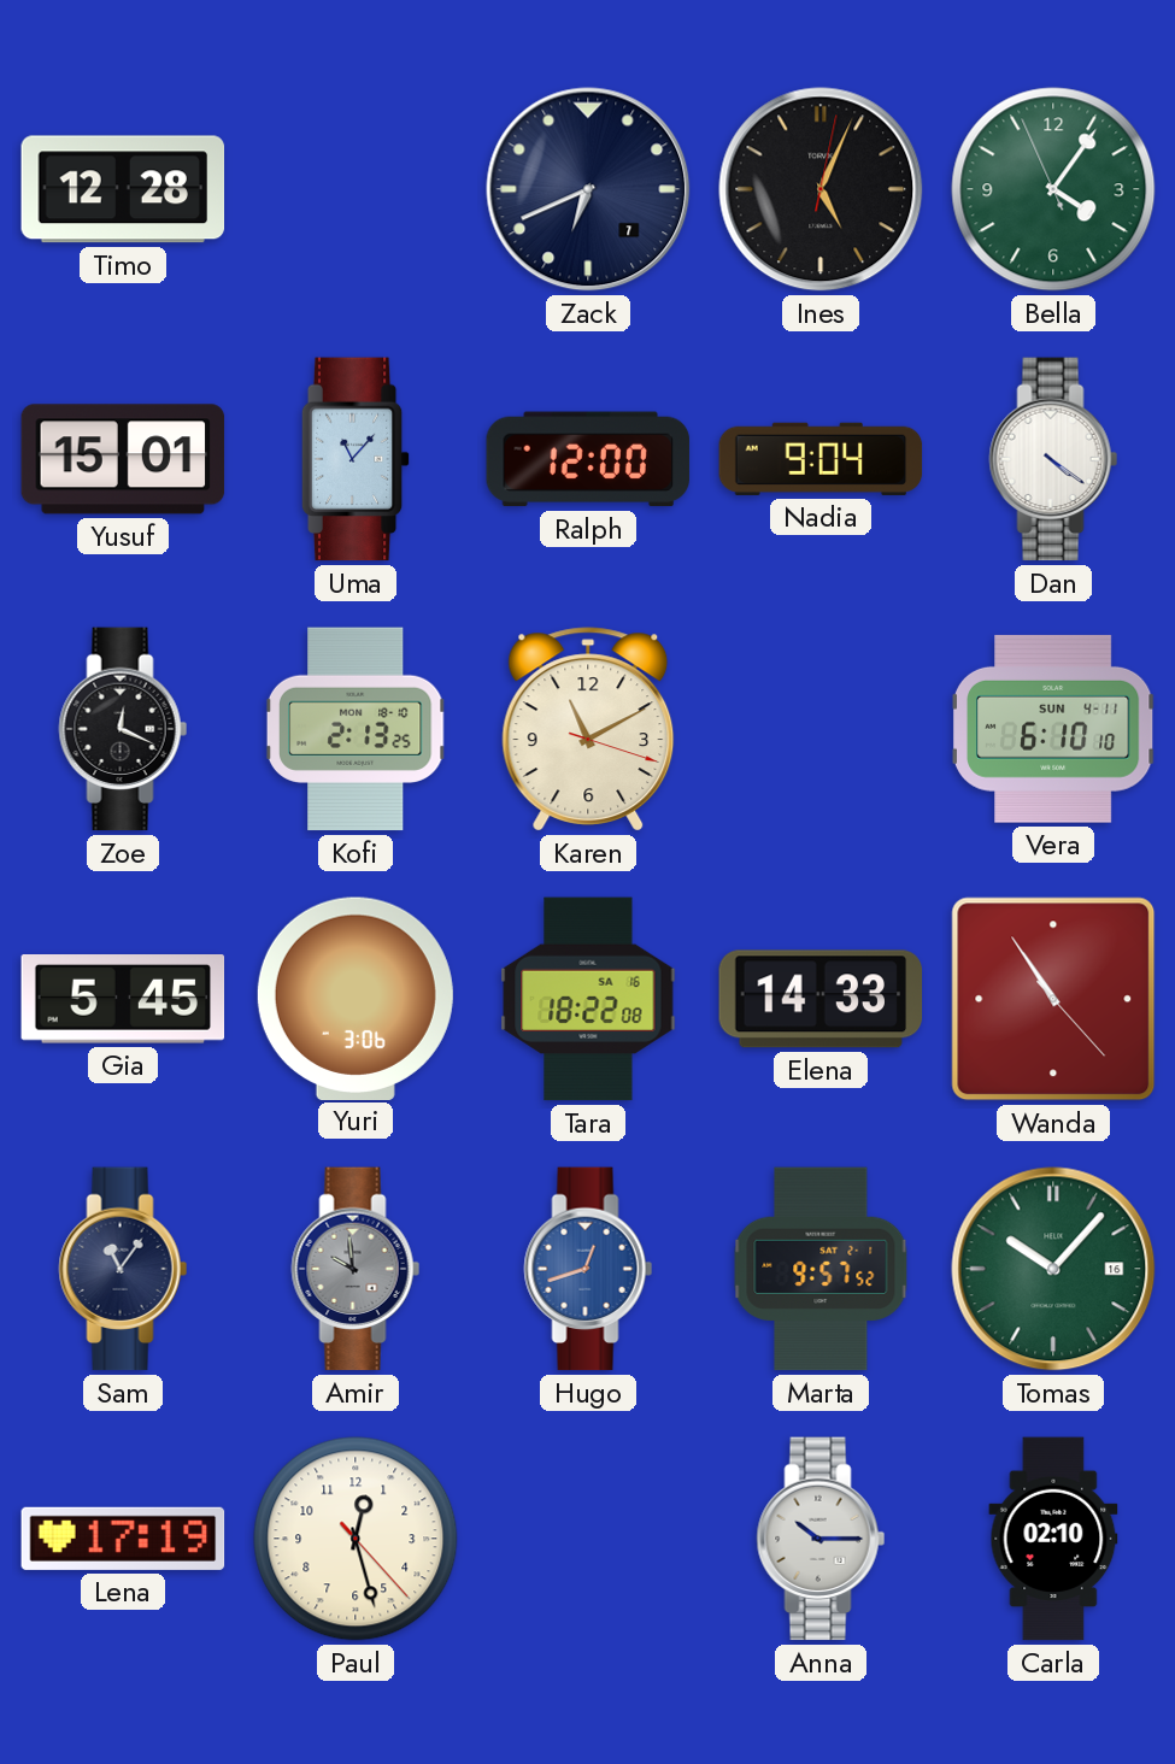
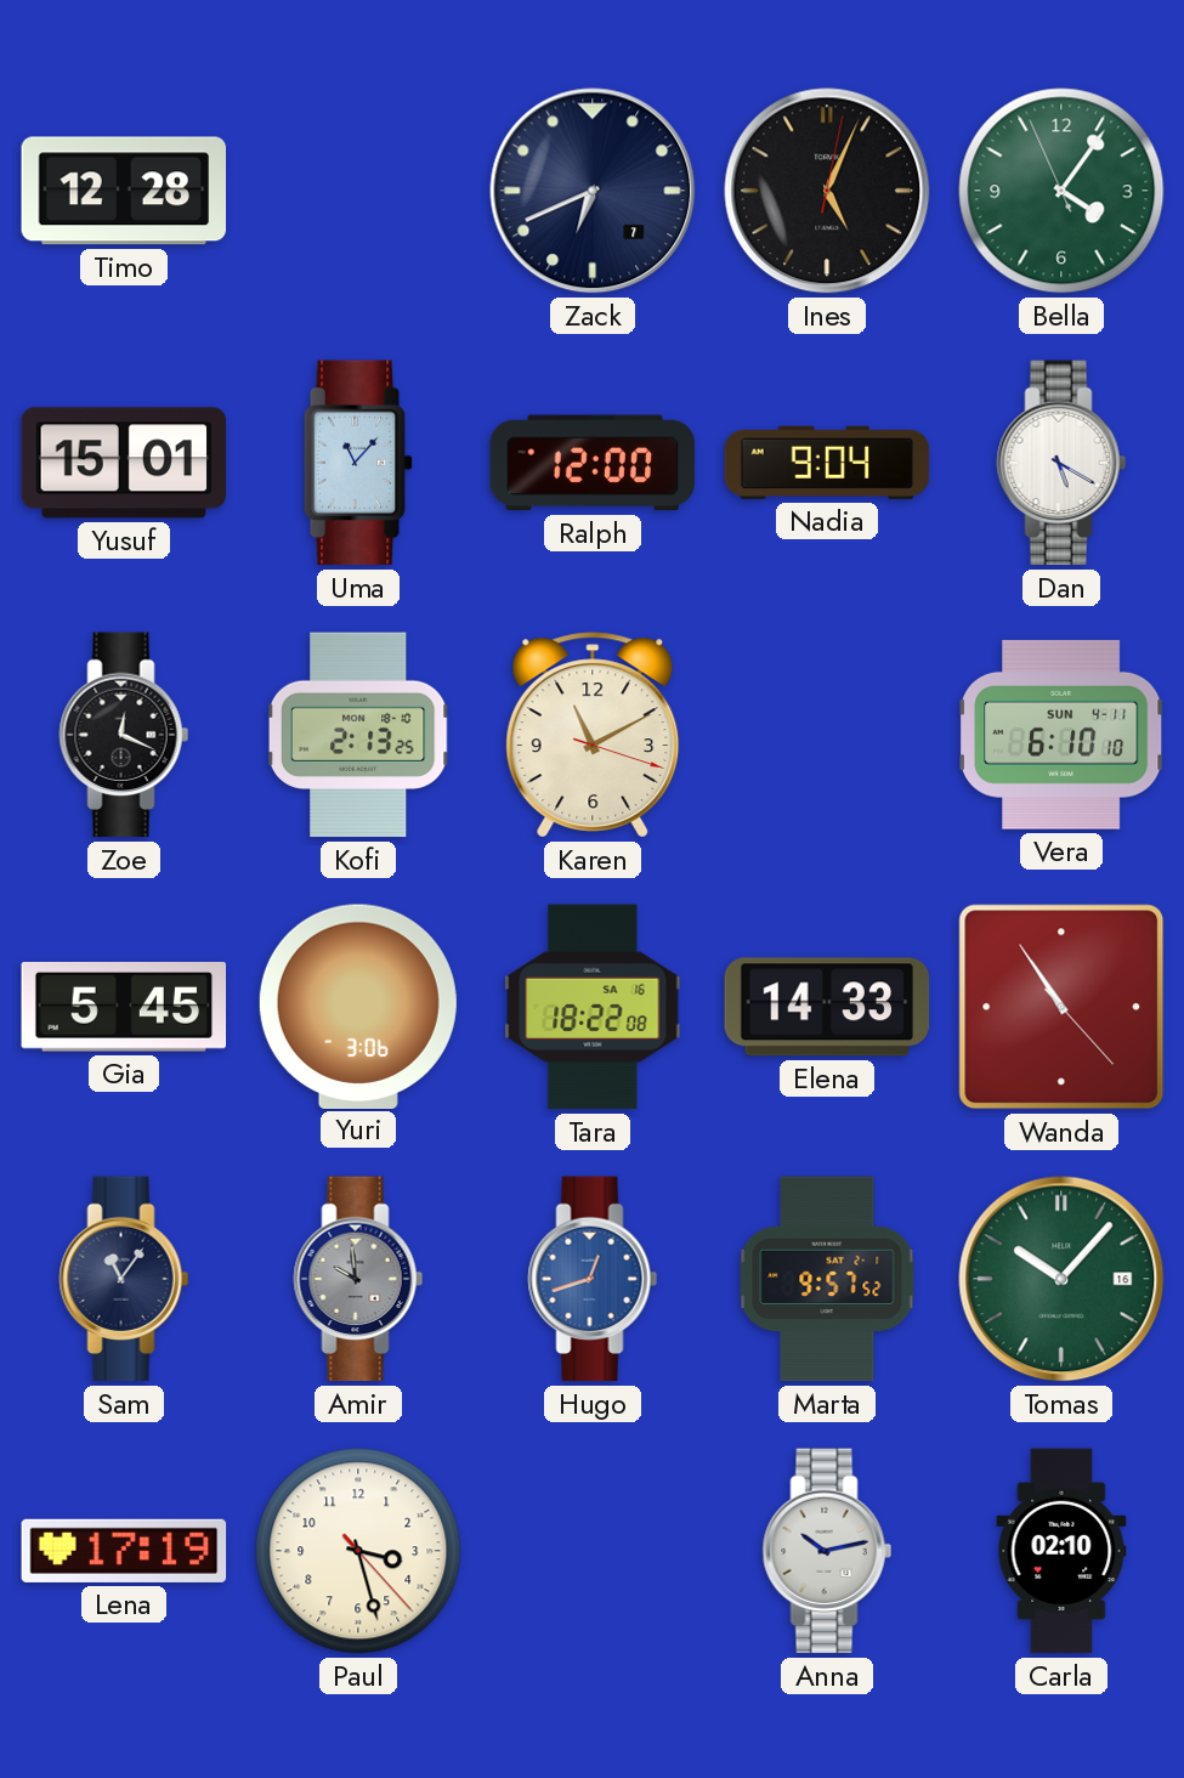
Dan: 4:21 -> 5:20 (1061, 463)
Paul: 12:27 -> 3:27 (358, 1551)
Anna: 10:15 -> 10:13 (827, 1551)
